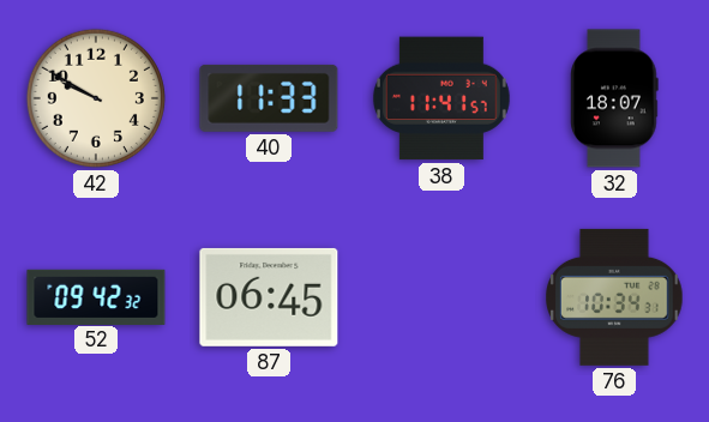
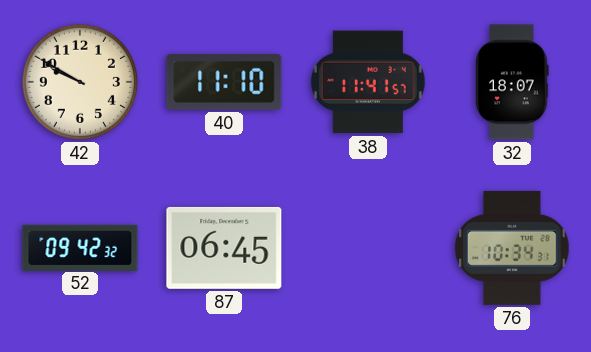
40: 11:33 -> 11:10 (224, 82)
